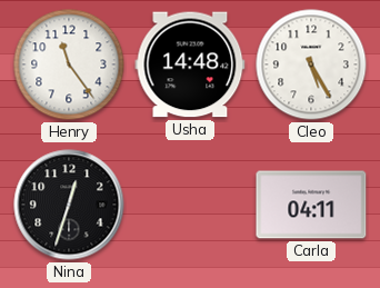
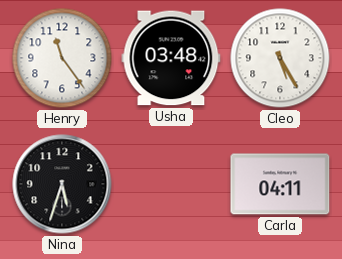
Usha: 14:48 -> 03:48 (171, 58)
Nina: 12:33 -> 5:33 (62, 184)
